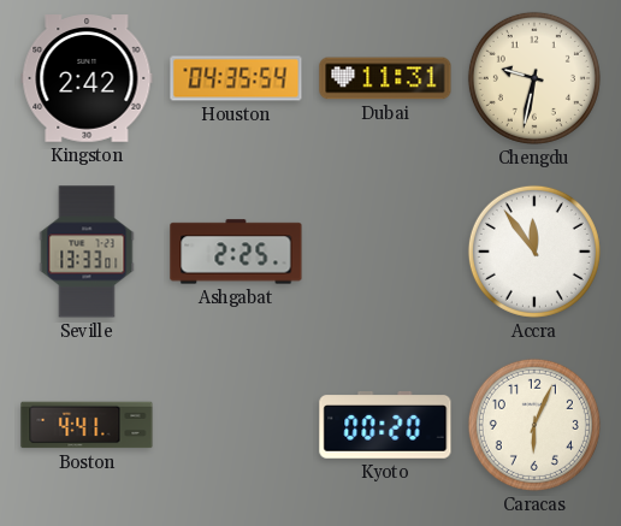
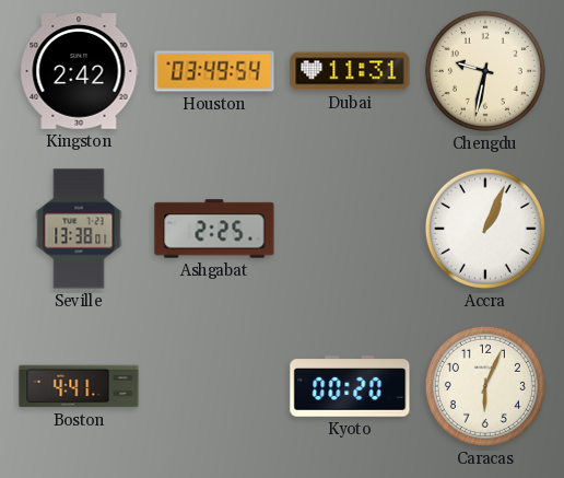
Houston: 04:35 -> 03:49 (214, 71)
Seville: 13:33 -> 13:38 (79, 229)
Accra: 11:54 -> 1:04 (485, 229)
